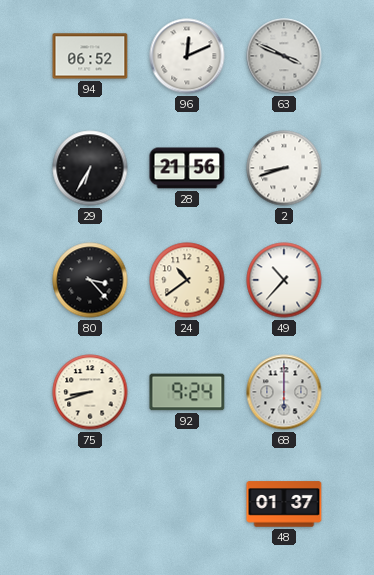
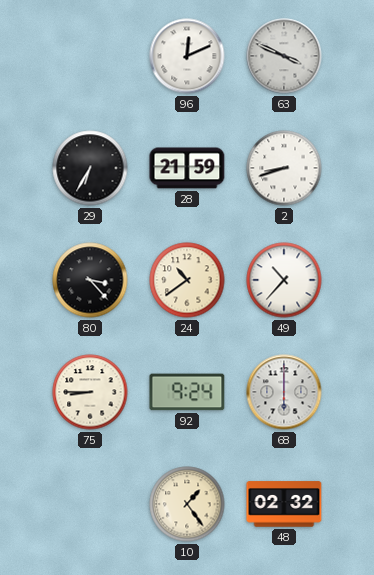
94: 06:52 -> none (90, 56)
28: 21:56 -> 21:59 (187, 168)
75: 8:42 -> 8:45 (90, 392)
10: none -> 1:24 (187, 504)
48: 01:37 -> 02:32 (284, 504)
